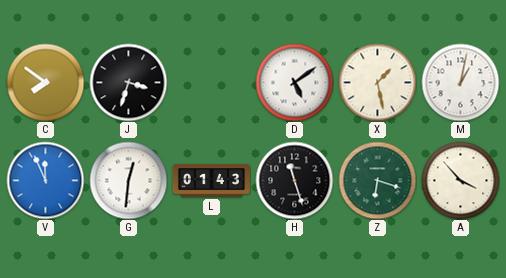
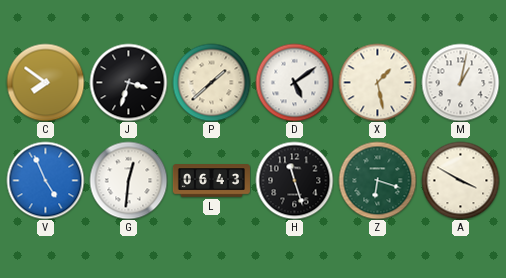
P: none -> 1:38 (211, 82)
V: 11:56 -> 4:56 (45, 180)
L: 01:43 -> 06:43 (211, 181)
A: 3:53 -> 3:50 (460, 180)
